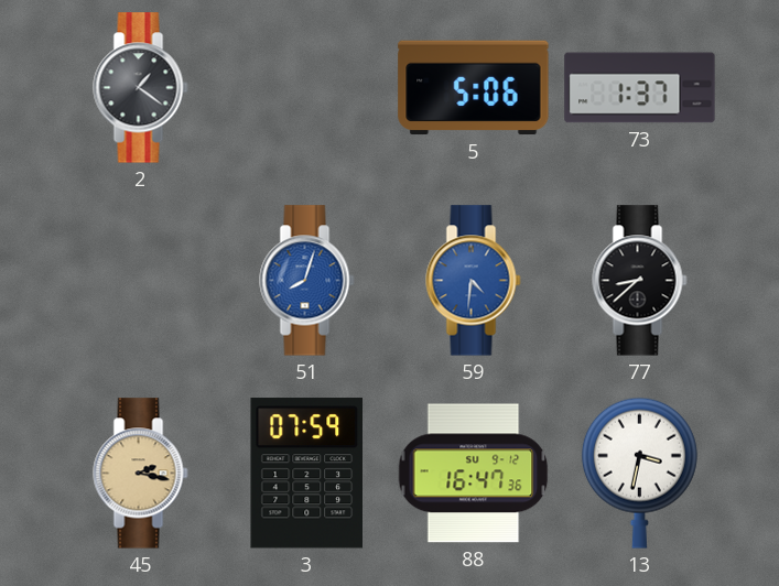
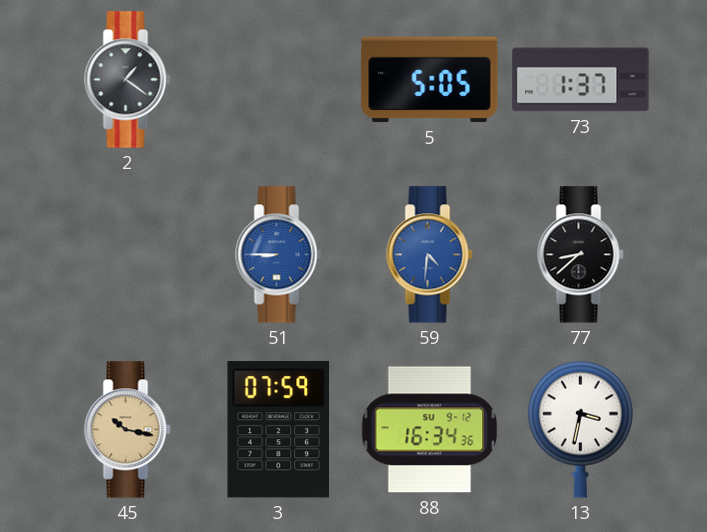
5: 5:06 -> 5:05 (430, 80)
51: 8:03 -> 8:45 (279, 255)
45: 2:17 -> 10:17 (128, 430)
88: 16:47 -> 16:34 (430, 430)
